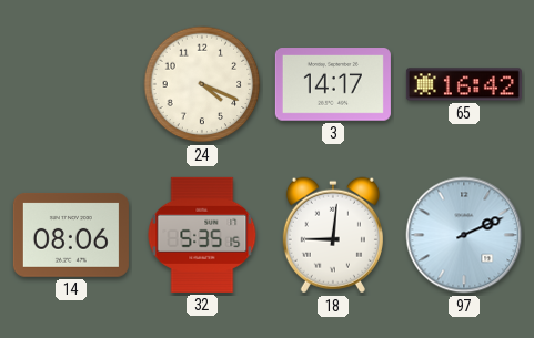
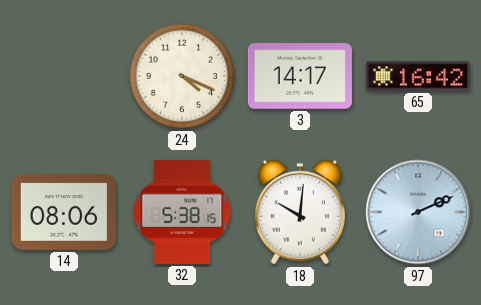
32: 5:35 -> 5:38 (182, 212)
18: 9:01 -> 10:01 (300, 212)
